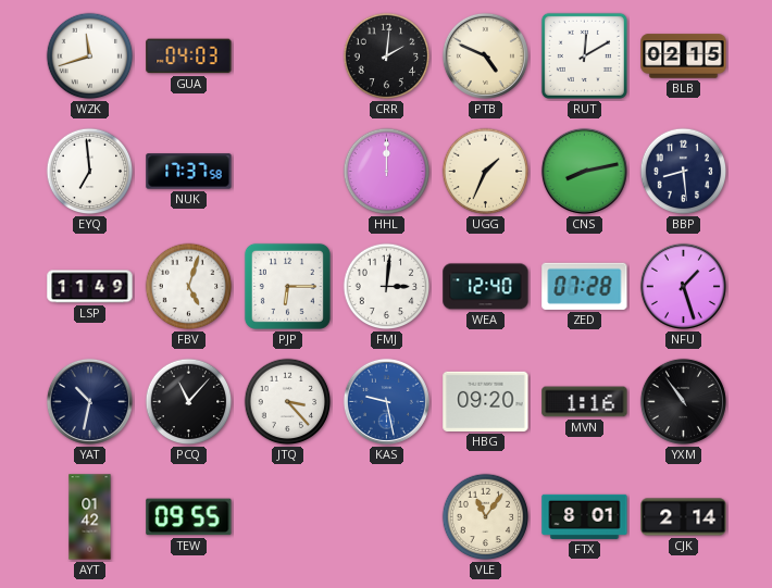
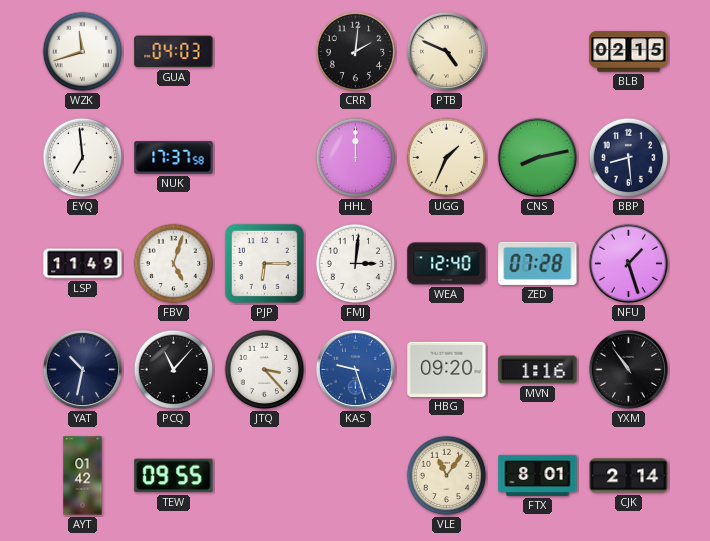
RUT: 12:10 -> none (584, 55)
KAS: 9:28 -> 9:27 (355, 369)
